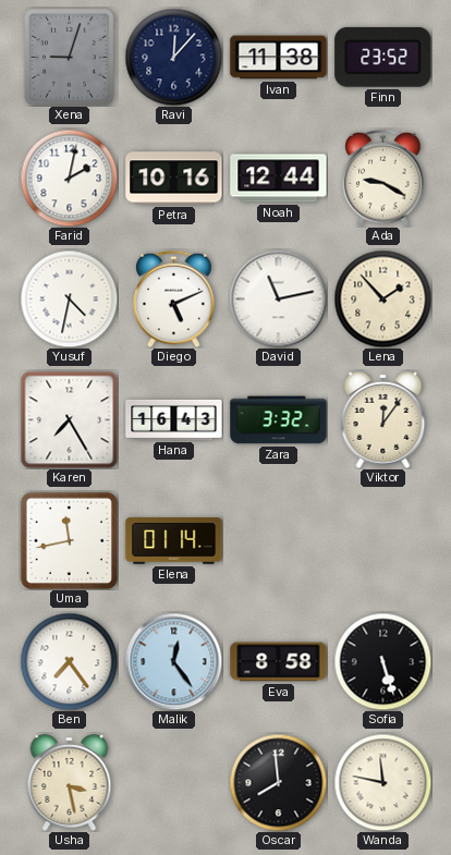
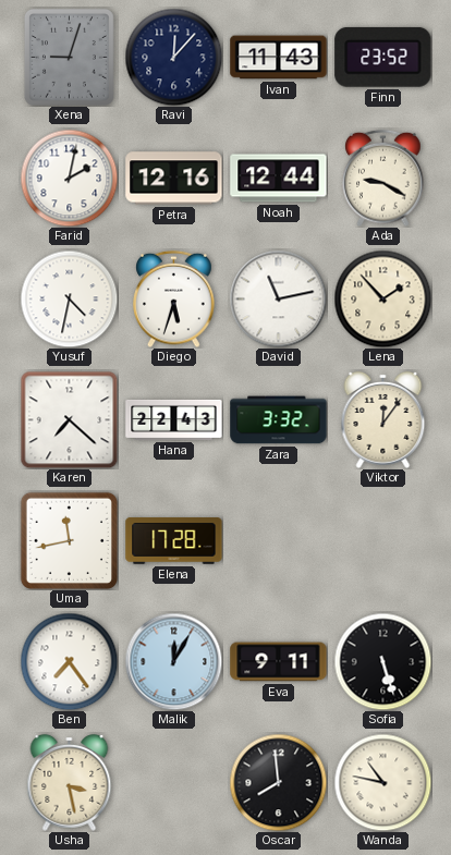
Ivan: 11:38 -> 11:43 (279, 58)
Petra: 10:16 -> 12:16 (174, 179)
Diego: 5:11 -> 5:33 (174, 298)
Karen: 7:25 -> 7:22 (69, 419)
Hana: 16:43 -> 22:43 (174, 419)
Elena: 01:14 -> 17:28 (174, 541)
Malik: 12:24 -> 12:05 (173, 661)
Eva: 8:58 -> 9:11 (279, 662)
Wanda: 11:47 -> 10:47 (382, 782)
